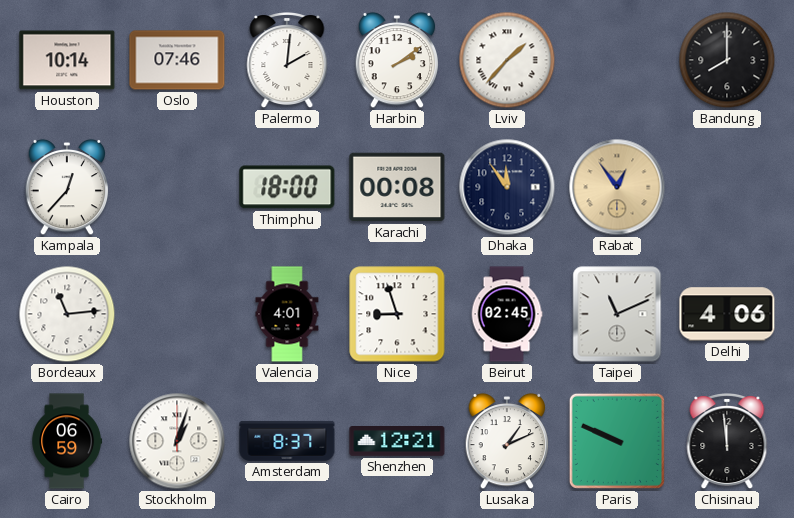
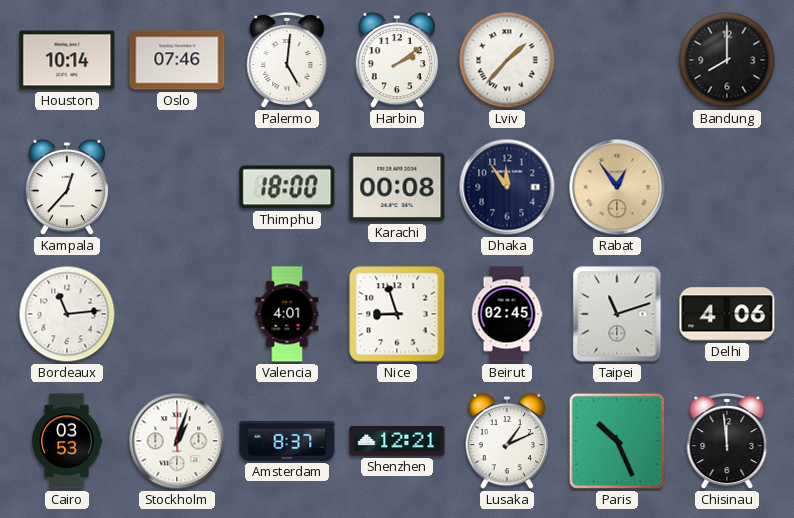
Palermo: 2:01 -> 5:01 (287, 61)
Taipei: 11:11 -> 11:12 (617, 314)
Cairo: 06:59 -> 03:53 (67, 441)
Paris: 9:49 -> 10:26 (617, 441)
